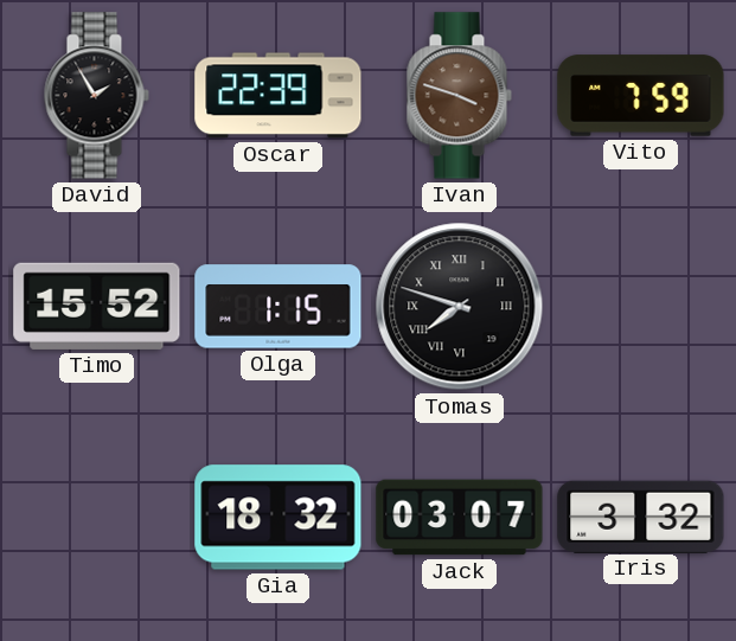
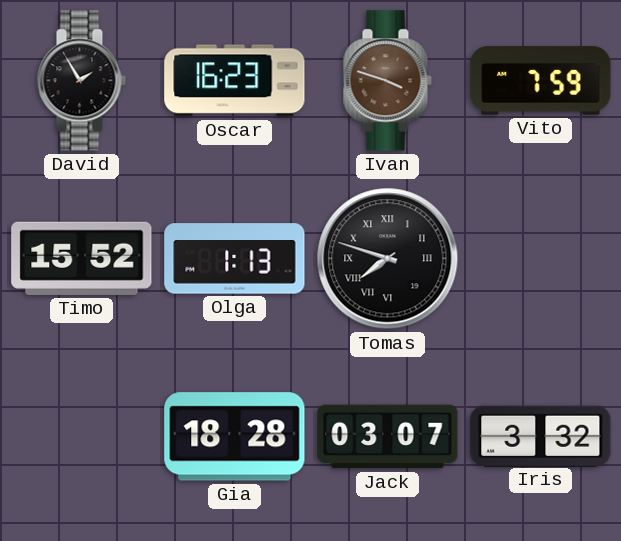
Oscar: 22:39 -> 16:23 (235, 81)
Olga: 1:15 -> 1:13 (235, 259)
Gia: 18:32 -> 18:28 (235, 437)
